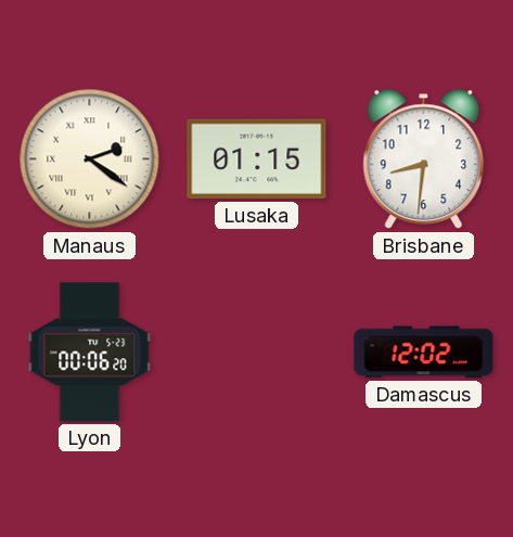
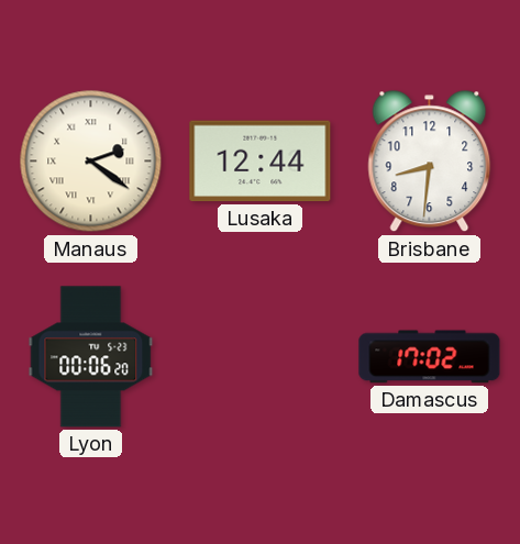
Lusaka: 01:15 -> 12:44 (261, 162)
Damascus: 12:02 -> 17:02 (430, 357)
